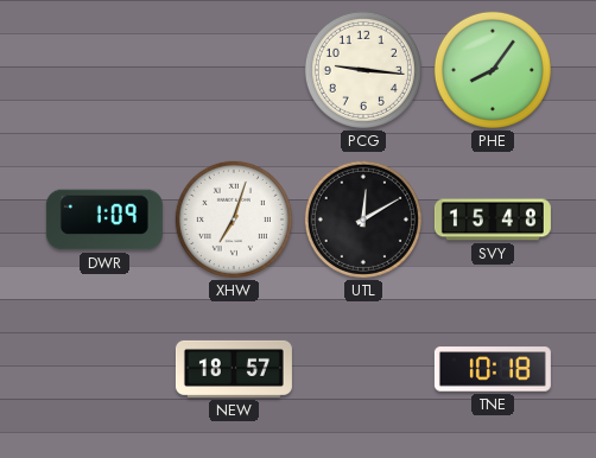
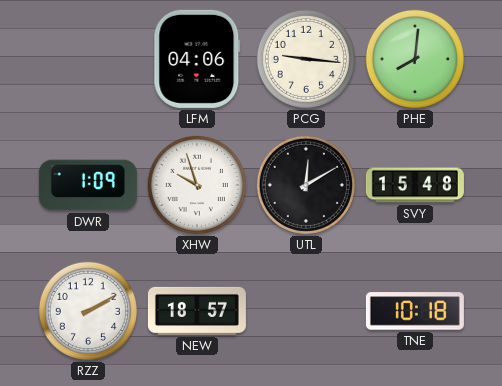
LFM: none -> 04:06 (197, 59)
PHE: 8:06 -> 8:01 (415, 59)
XHW: 7:03 -> 9:57 (197, 185)
RZZ: none -> 2:10 (88, 311)
